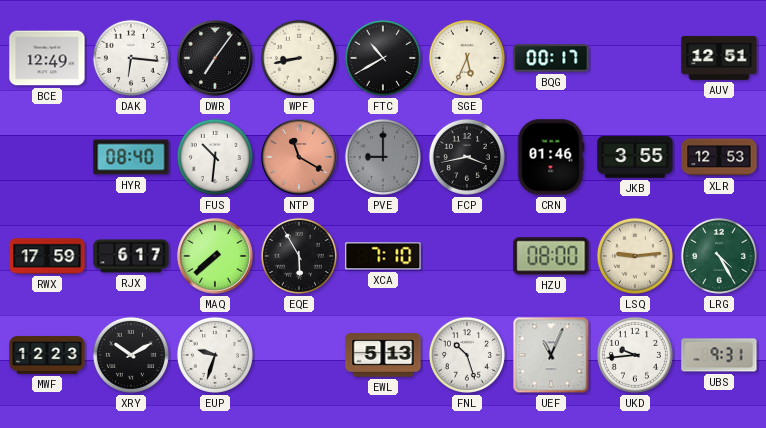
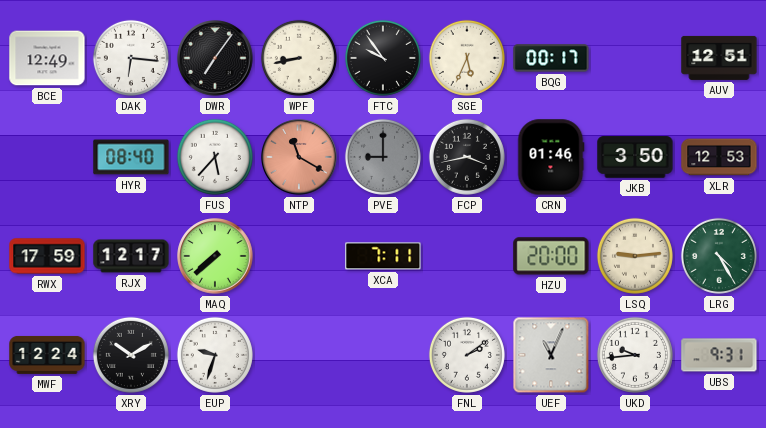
FTC: 10:40 -> 9:54 (383, 58)
FUS: 10:31 -> 5:37 (215, 157)
JKB: 3:55 -> 3:50 (635, 157)
RJX: 6:17 -> 12:17 (131, 256)
EQE: 5:55 -> none (299, 256)
XCA: 7:10 -> 7:11 (383, 256)
HZU: 08:00 -> 20:00 (551, 256)
MWF: 12:23 -> 12:24 (47, 355)
EWL: 5:13 -> none (383, 355)
FNL: 10:27 -> 2:09 (467, 355)
